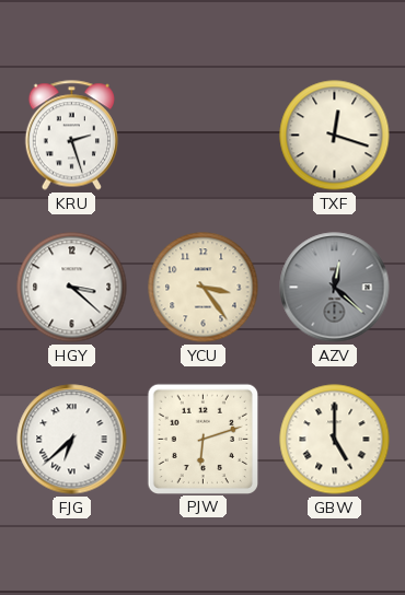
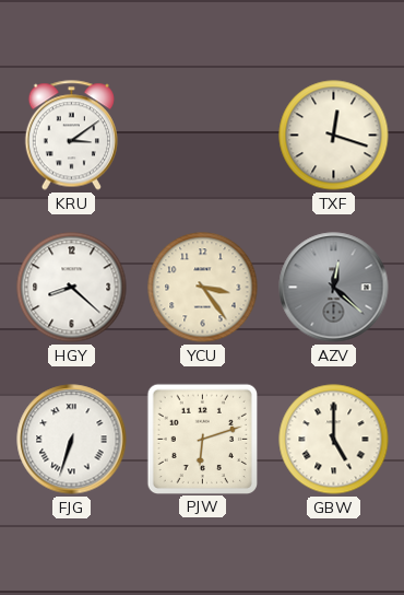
KRU: 2:27 -> 3:09 (71, 136)
HGY: 3:22 -> 8:22 (72, 288)
FJG: 6:38 -> 6:33 (72, 440)
